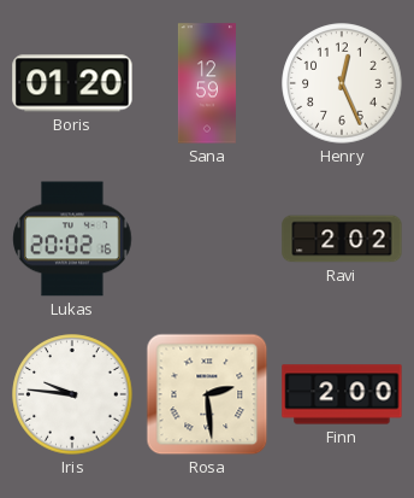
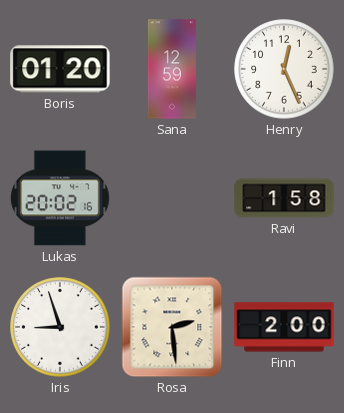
Ravi: 2:02 -> 1:58 (284, 198)
Iris: 9:46 -> 8:57 (60, 327)
